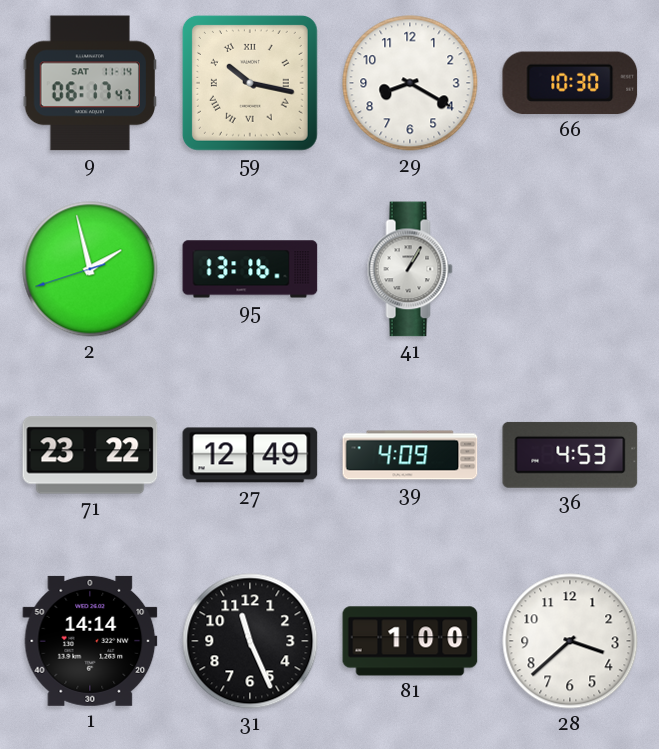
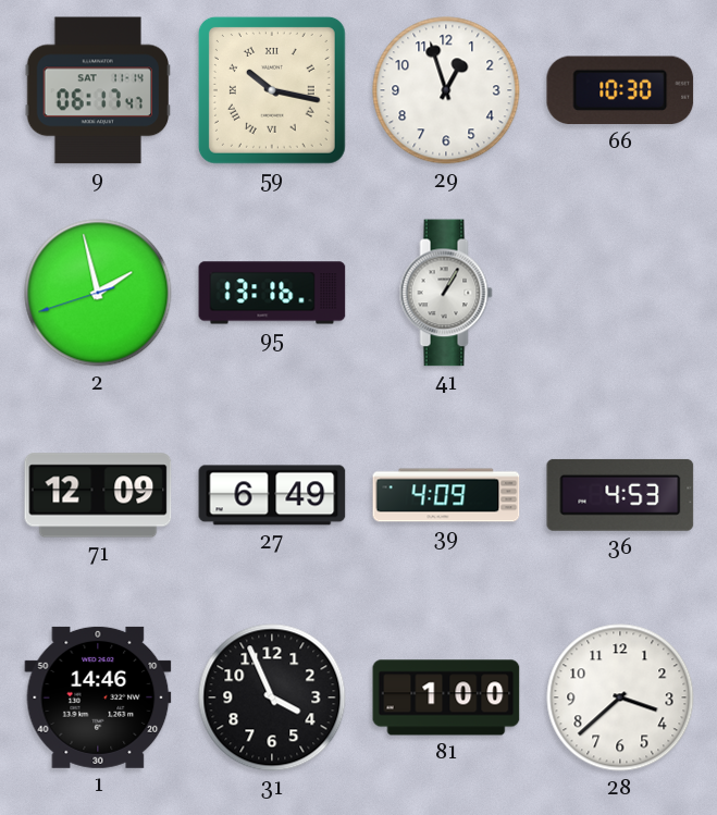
29: 8:20 -> 12:57 (446, 90)
71: 23:22 -> 12:09 (98, 495)
27: 12:49 -> 6:49 (272, 495)
1: 14:14 -> 14:46 (98, 697)
31: 11:26 -> 3:56 (272, 697)
